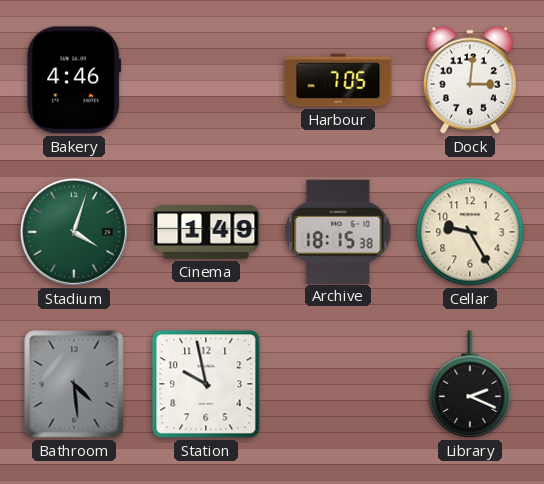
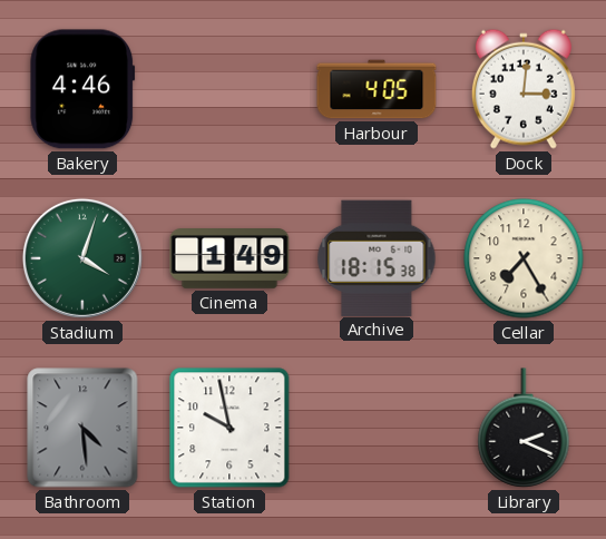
Harbour: 7:05 -> 4:05 (377, 89)
Cellar: 9:25 -> 7:25 (524, 258)
